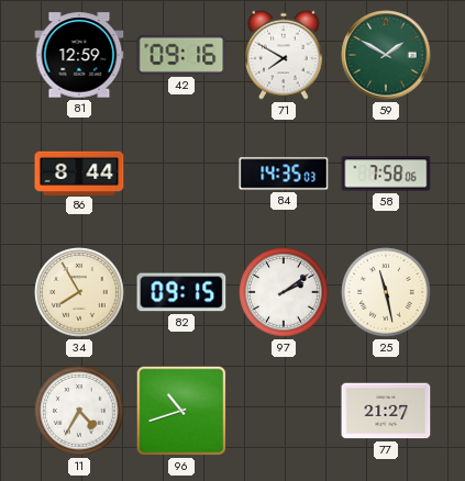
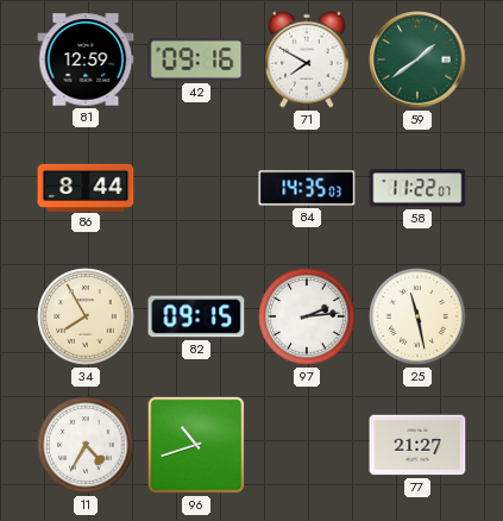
59: 1:50 -> 1:39 (417, 59)
58: 7:58 -> 11:22 (417, 188)
97: 2:09 -> 2:14 (307, 316)
